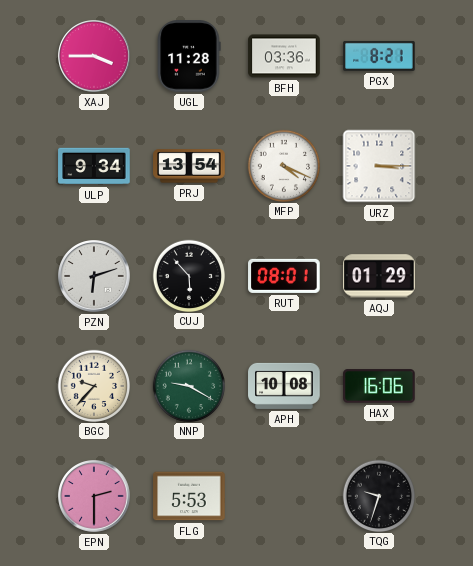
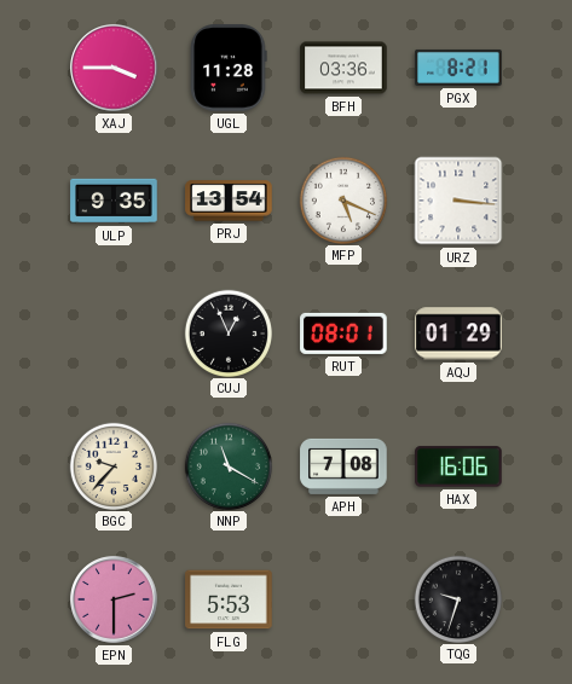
ULP: 9:34 -> 9:35 (114, 201)
MFP: 4:19 -> 5:19 (342, 199)
URZ: 3:15 -> 3:16 (458, 201)
PZN: 6:12 -> none (94, 276)
CUJ: 5:53 -> 12:56 (227, 332)
NNP: 9:20 -> 11:20 (227, 465)
APH: 10:08 -> 7:08 (343, 466)
